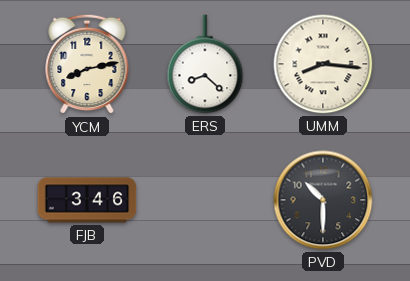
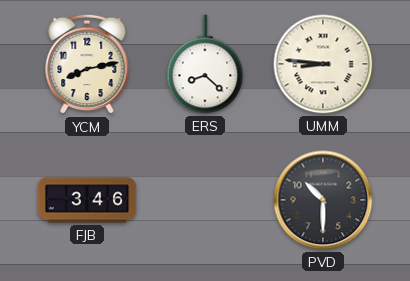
UMM: 8:16 -> 8:46 (323, 64)
